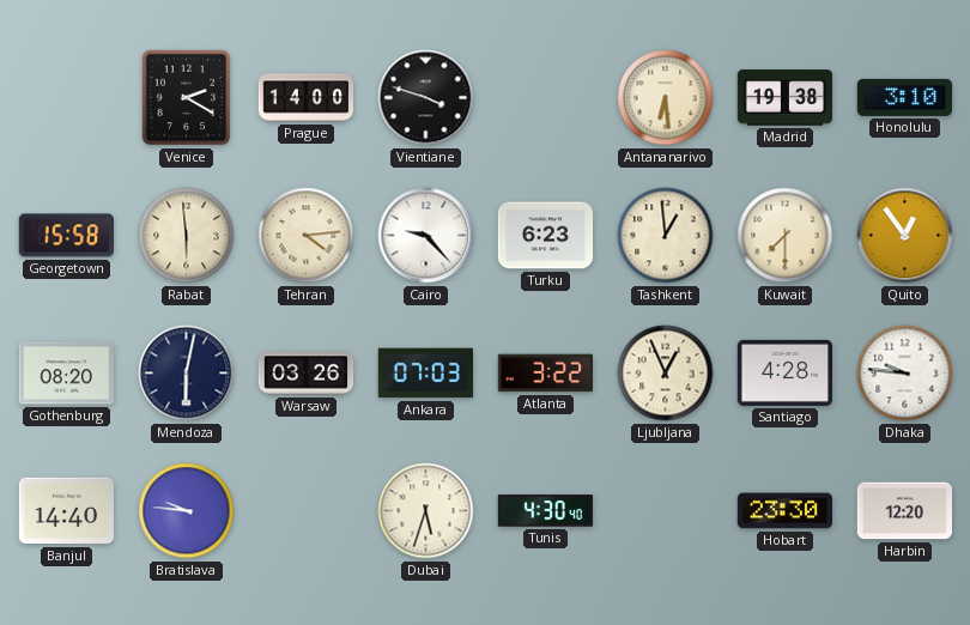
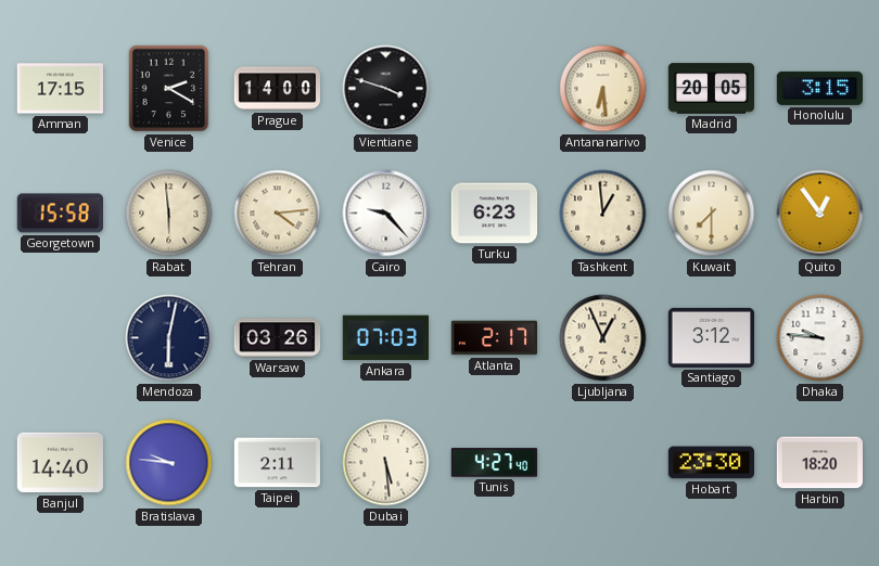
Amman: none -> 17:15 (61, 89)
Madrid: 19:38 -> 20:05 (712, 89)
Honolulu: 3:10 -> 3:15 (819, 88)
Gothenburg: 08:20 -> none (66, 374)
Atlanta: 3:22 -> 2:17 (494, 338)
Santiago: 4:28 -> 3:12 (711, 337)
Taipei: none -> 2:11 (278, 463)
Dubai: 5:33 -> 5:29 (386, 463)
Tunis: 4:30 -> 4:27 (495, 463)
Harbin: 12:20 -> 18:20 (820, 463)
